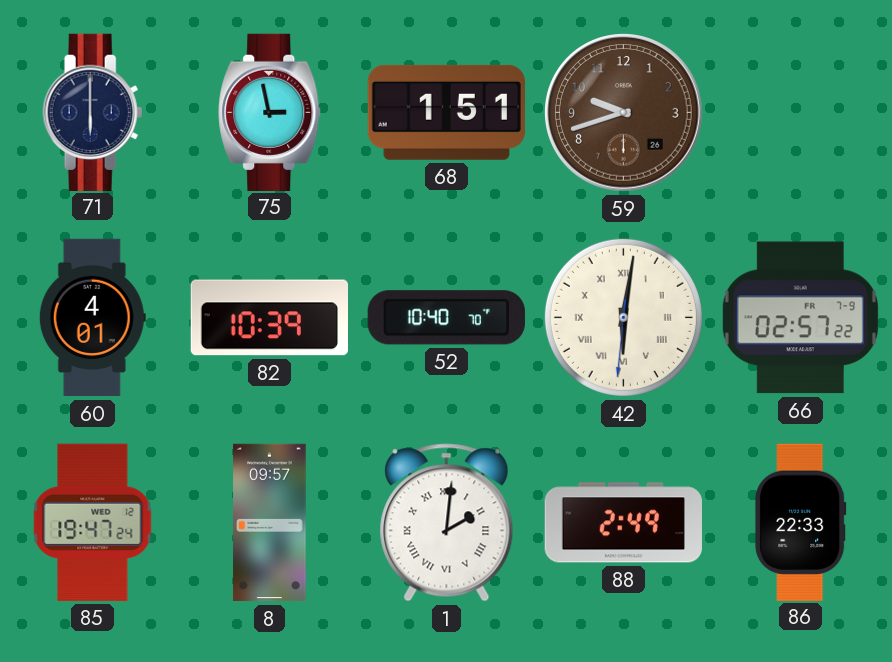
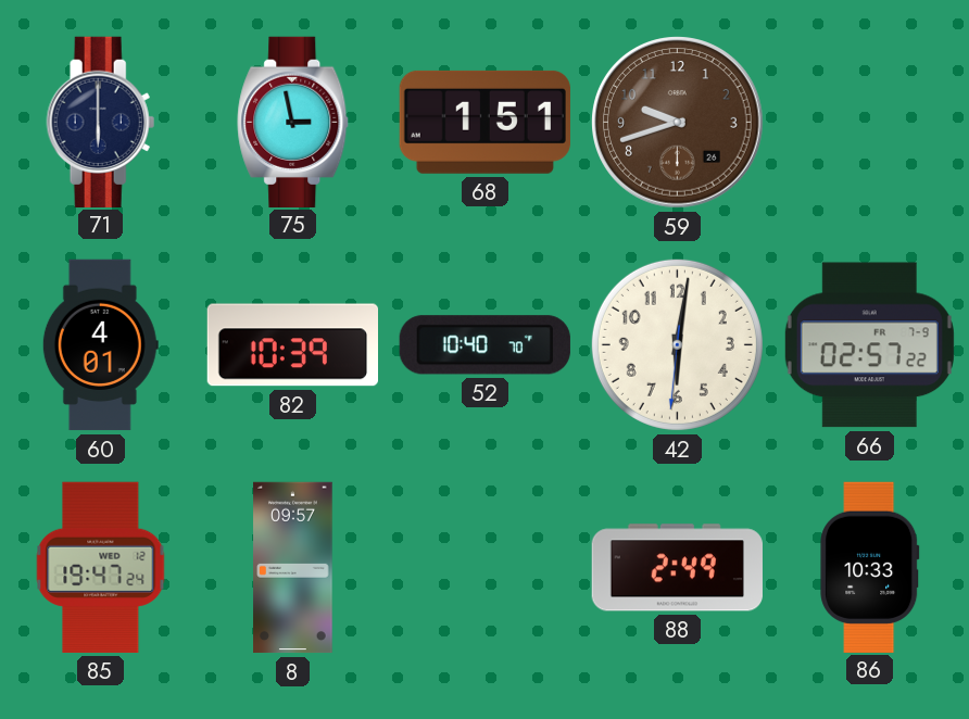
42 numerals: Roman -> Arabic (677, 344)
1: 2:01 -> none (447, 523)
86: 22:33 -> 10:33 (870, 567)
